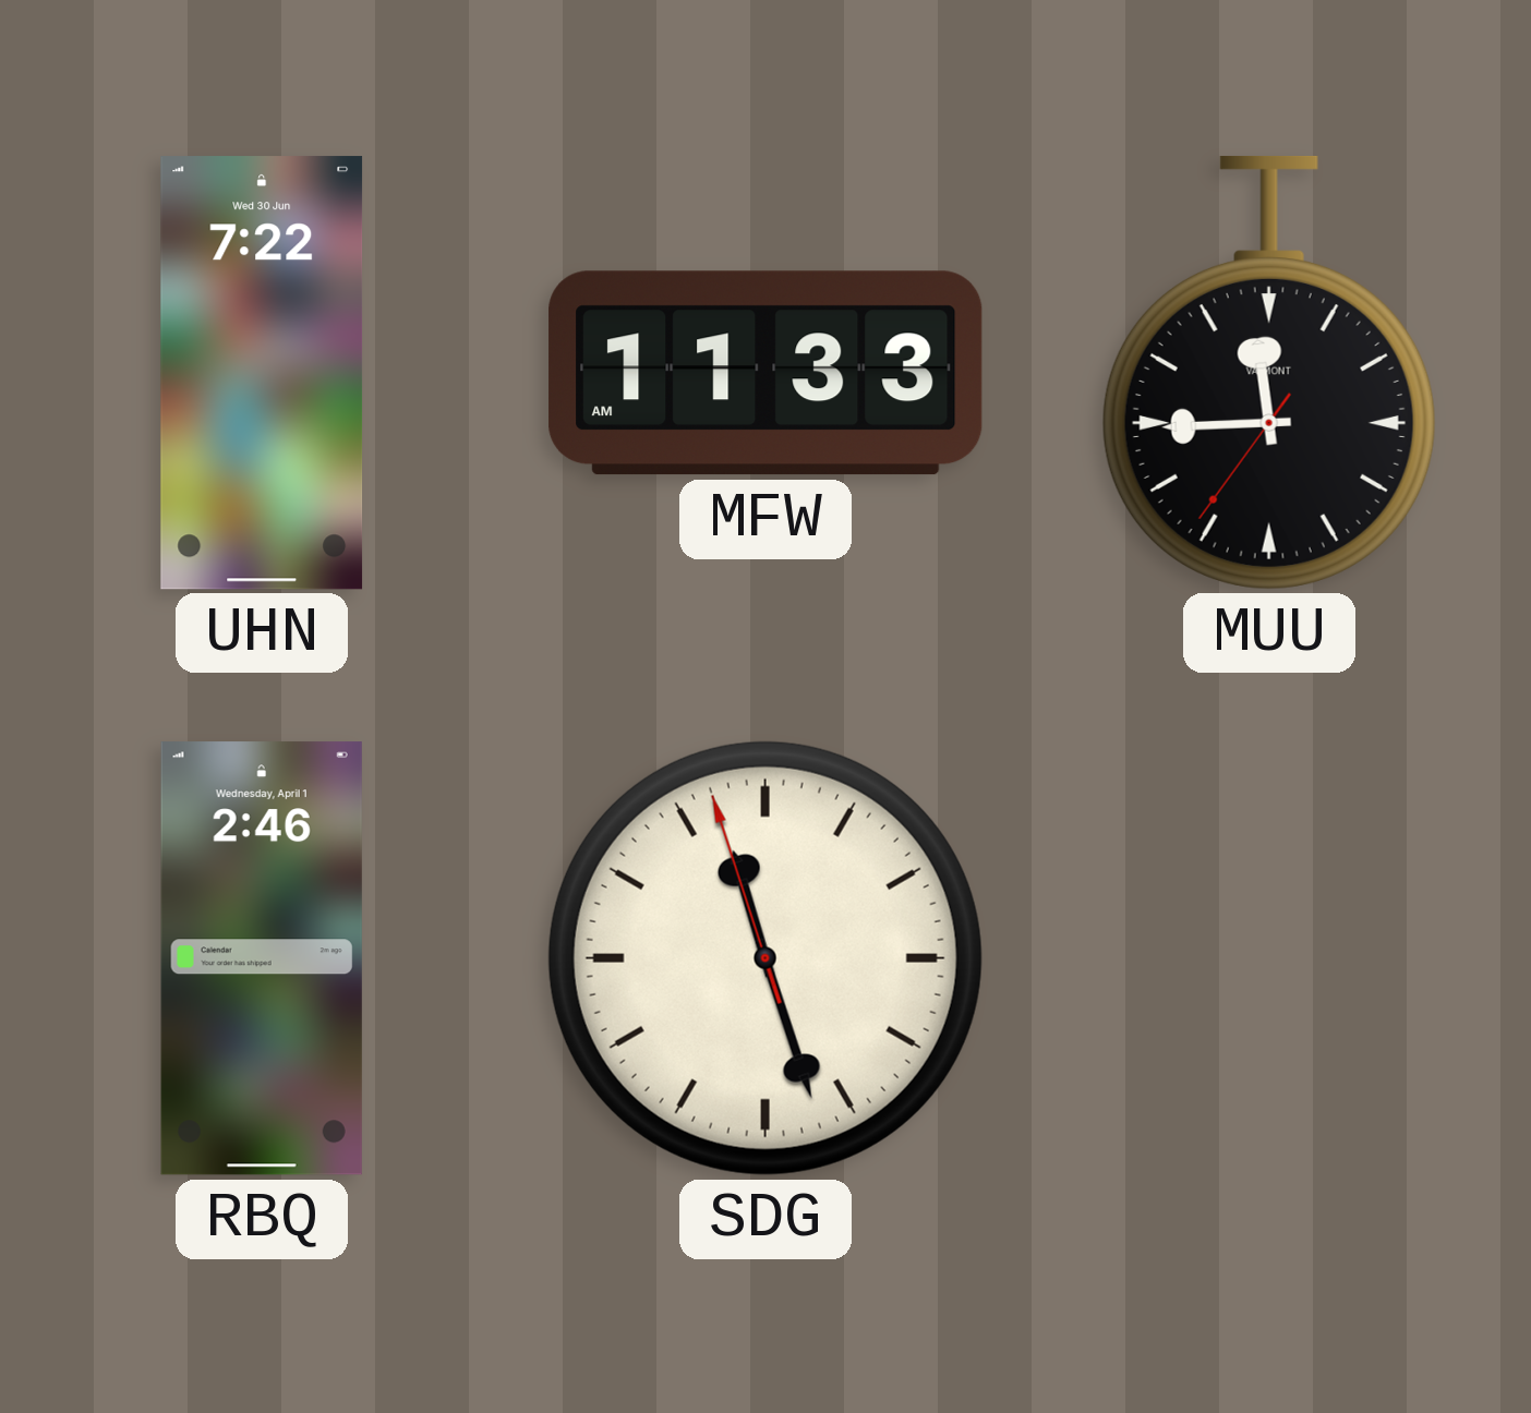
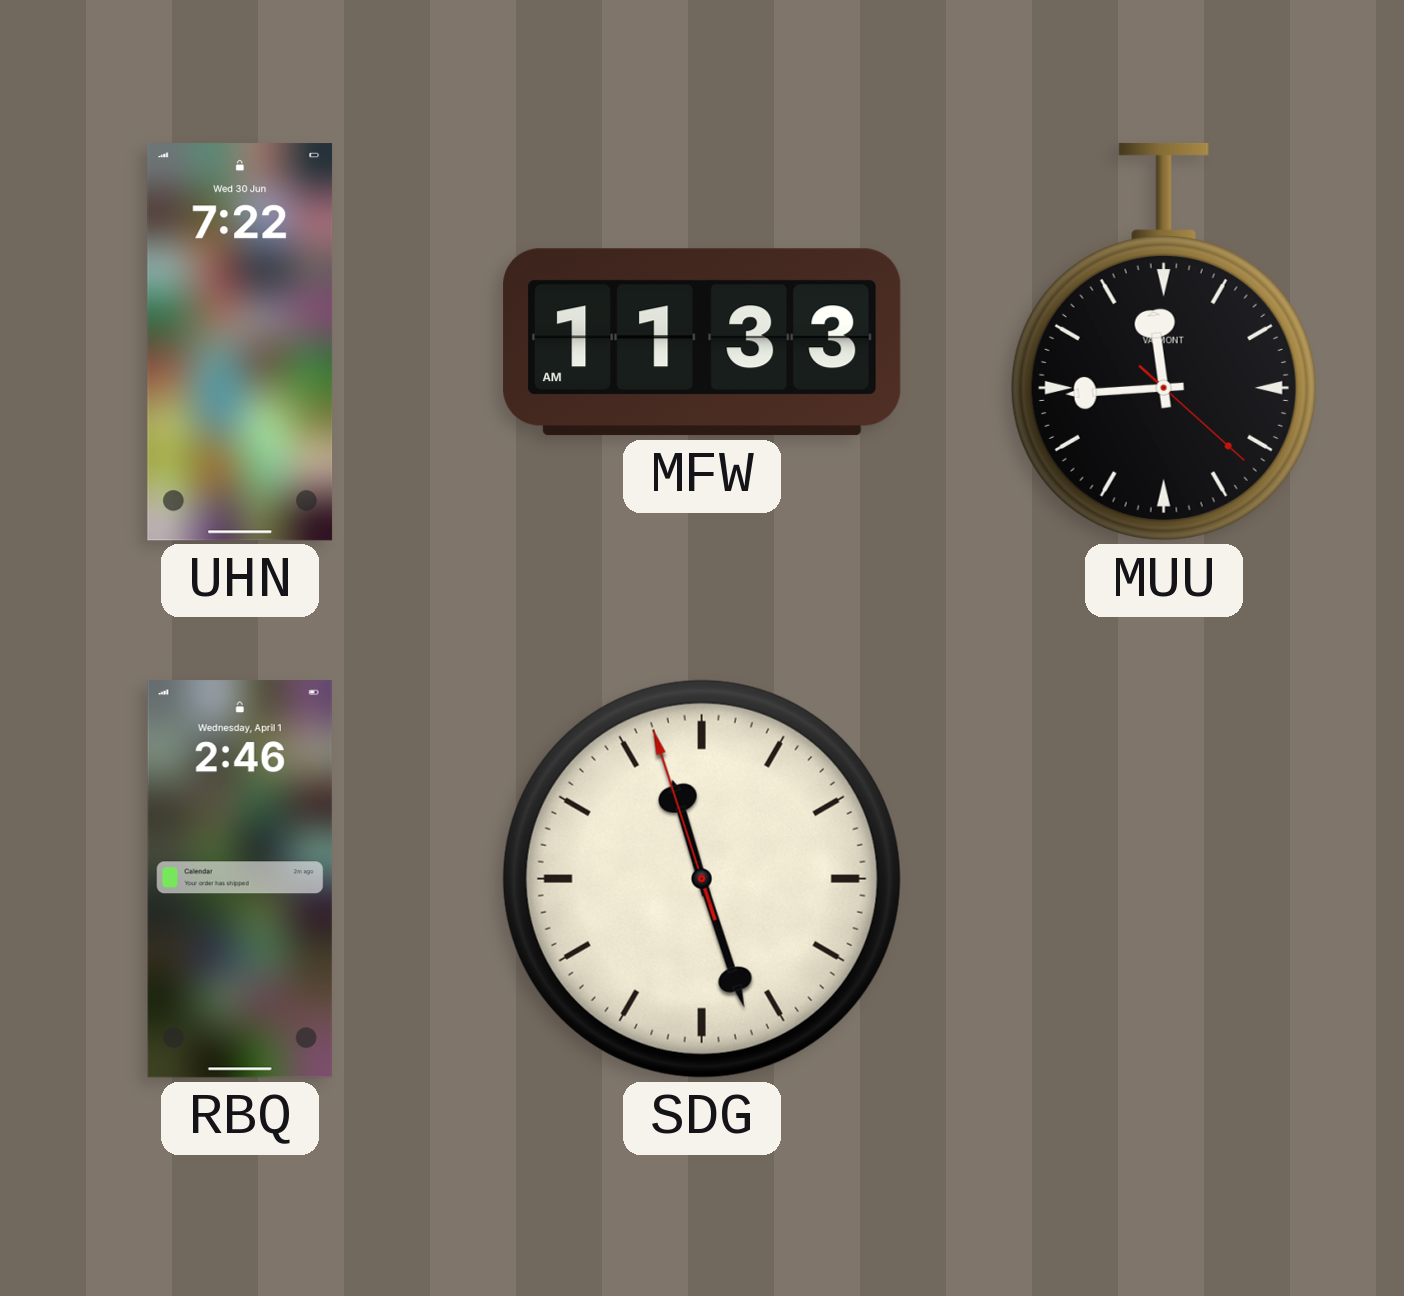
MUU: 11:44:36 -> 11:44:22 (1164, 342)
